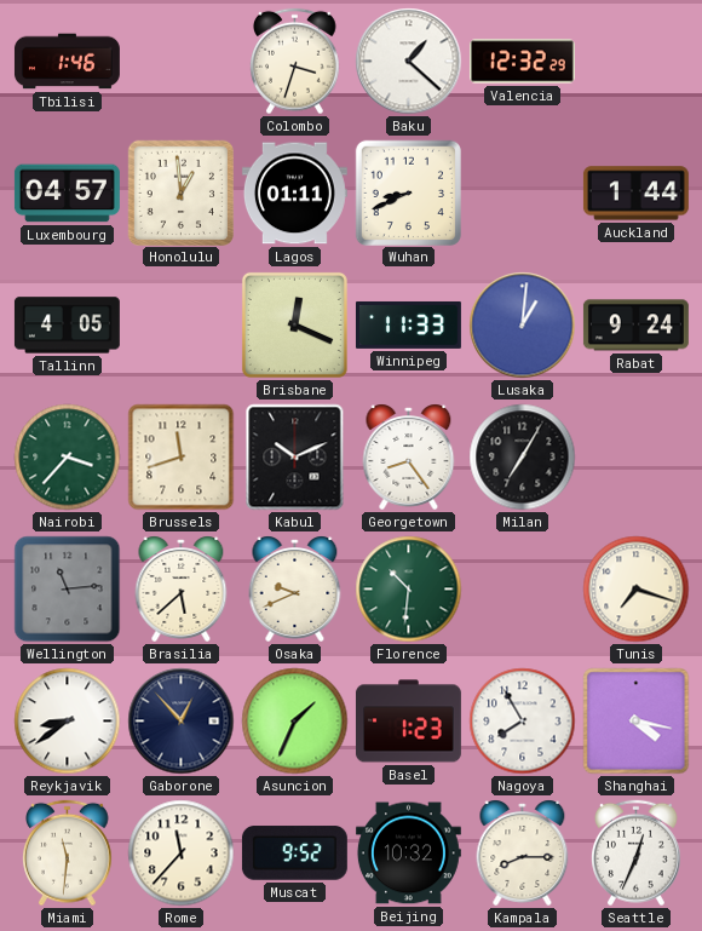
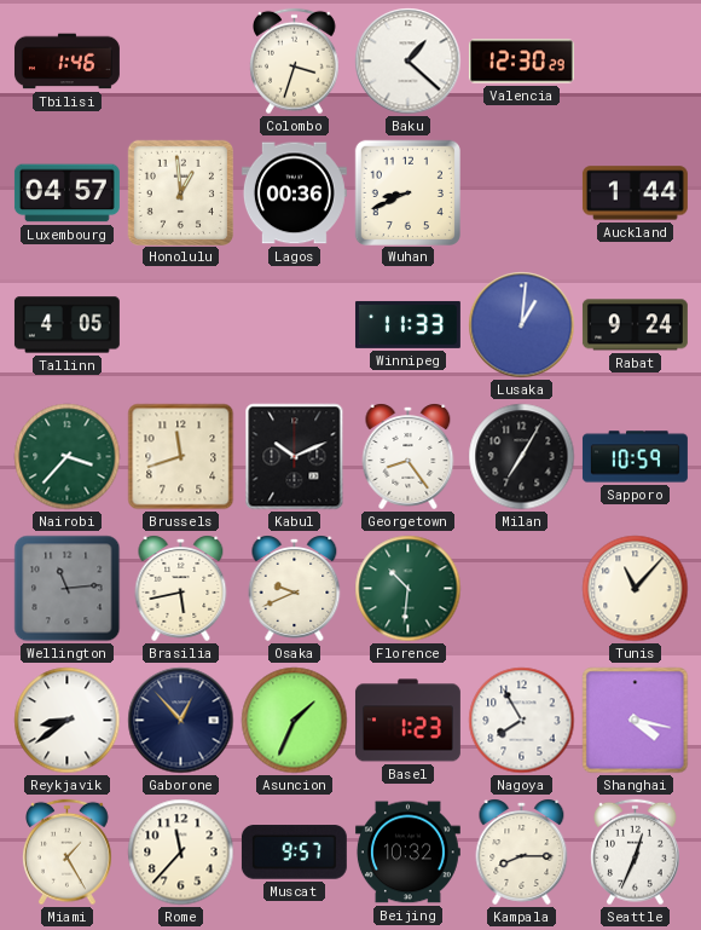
Valencia: 12:32 -> 12:30 (521, 62)
Lagos: 01:11 -> 00:36 (294, 193)
Brisbane: 12:19 -> none (294, 324)
Sapporo: none -> 10:59 (635, 457)
Brasilia: 5:38 -> 5:43 (181, 588)
Tunis: 7:18 -> 11:07 (636, 589)
Miami: 11:31 -> 1:25 (68, 853)
Muscat: 9:52 -> 9:57 (294, 853)
